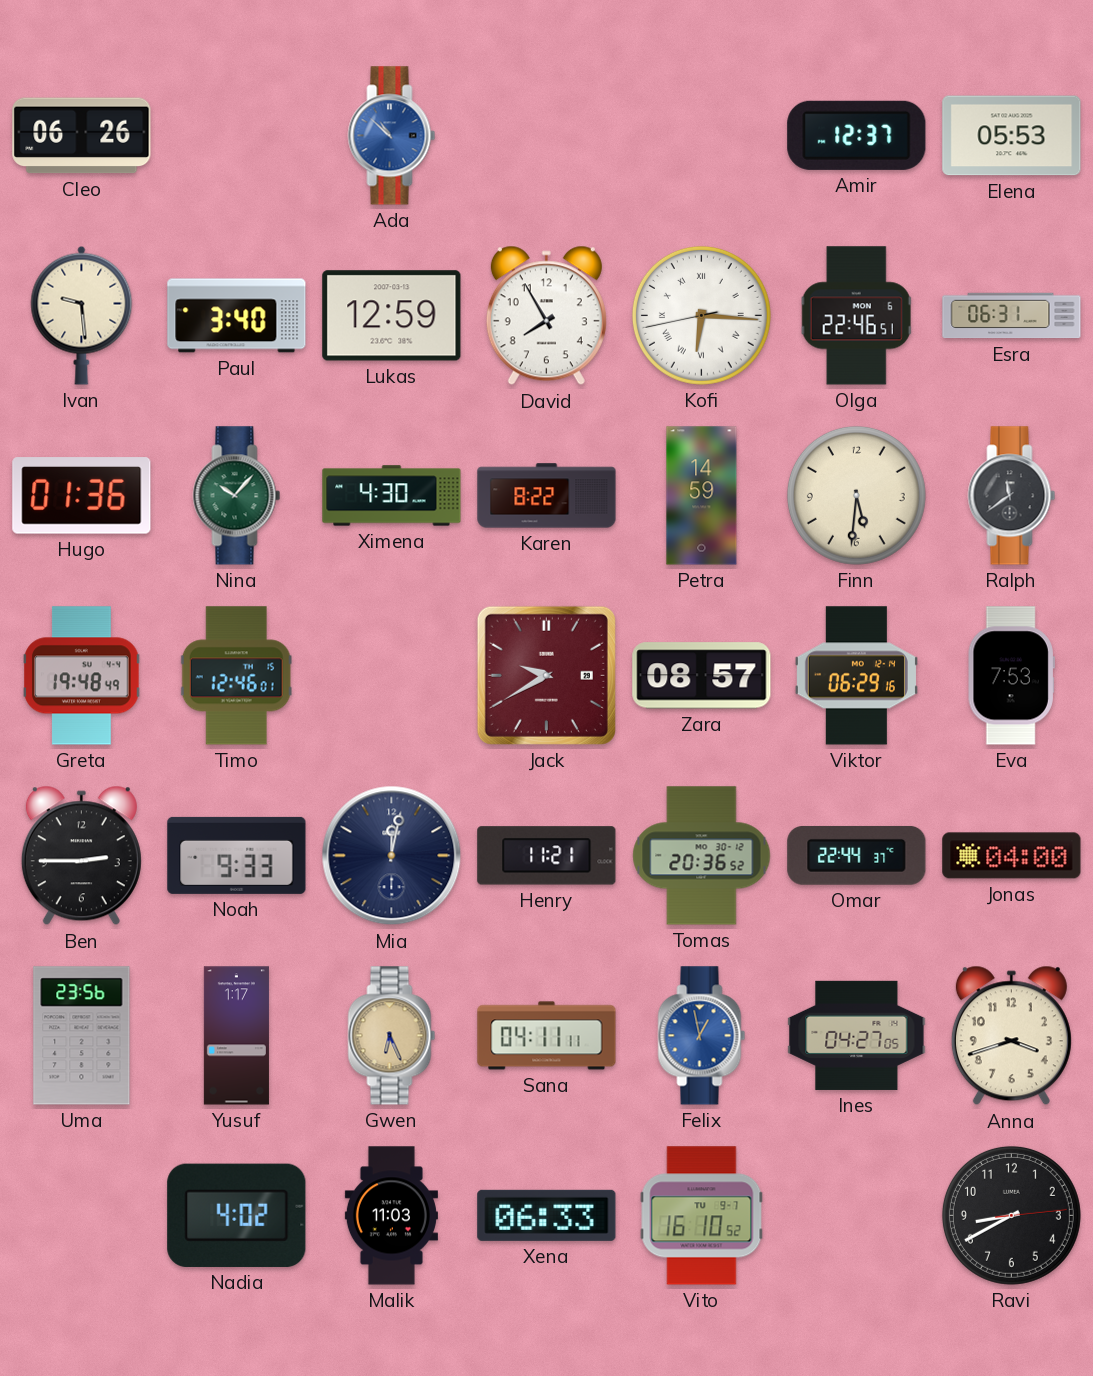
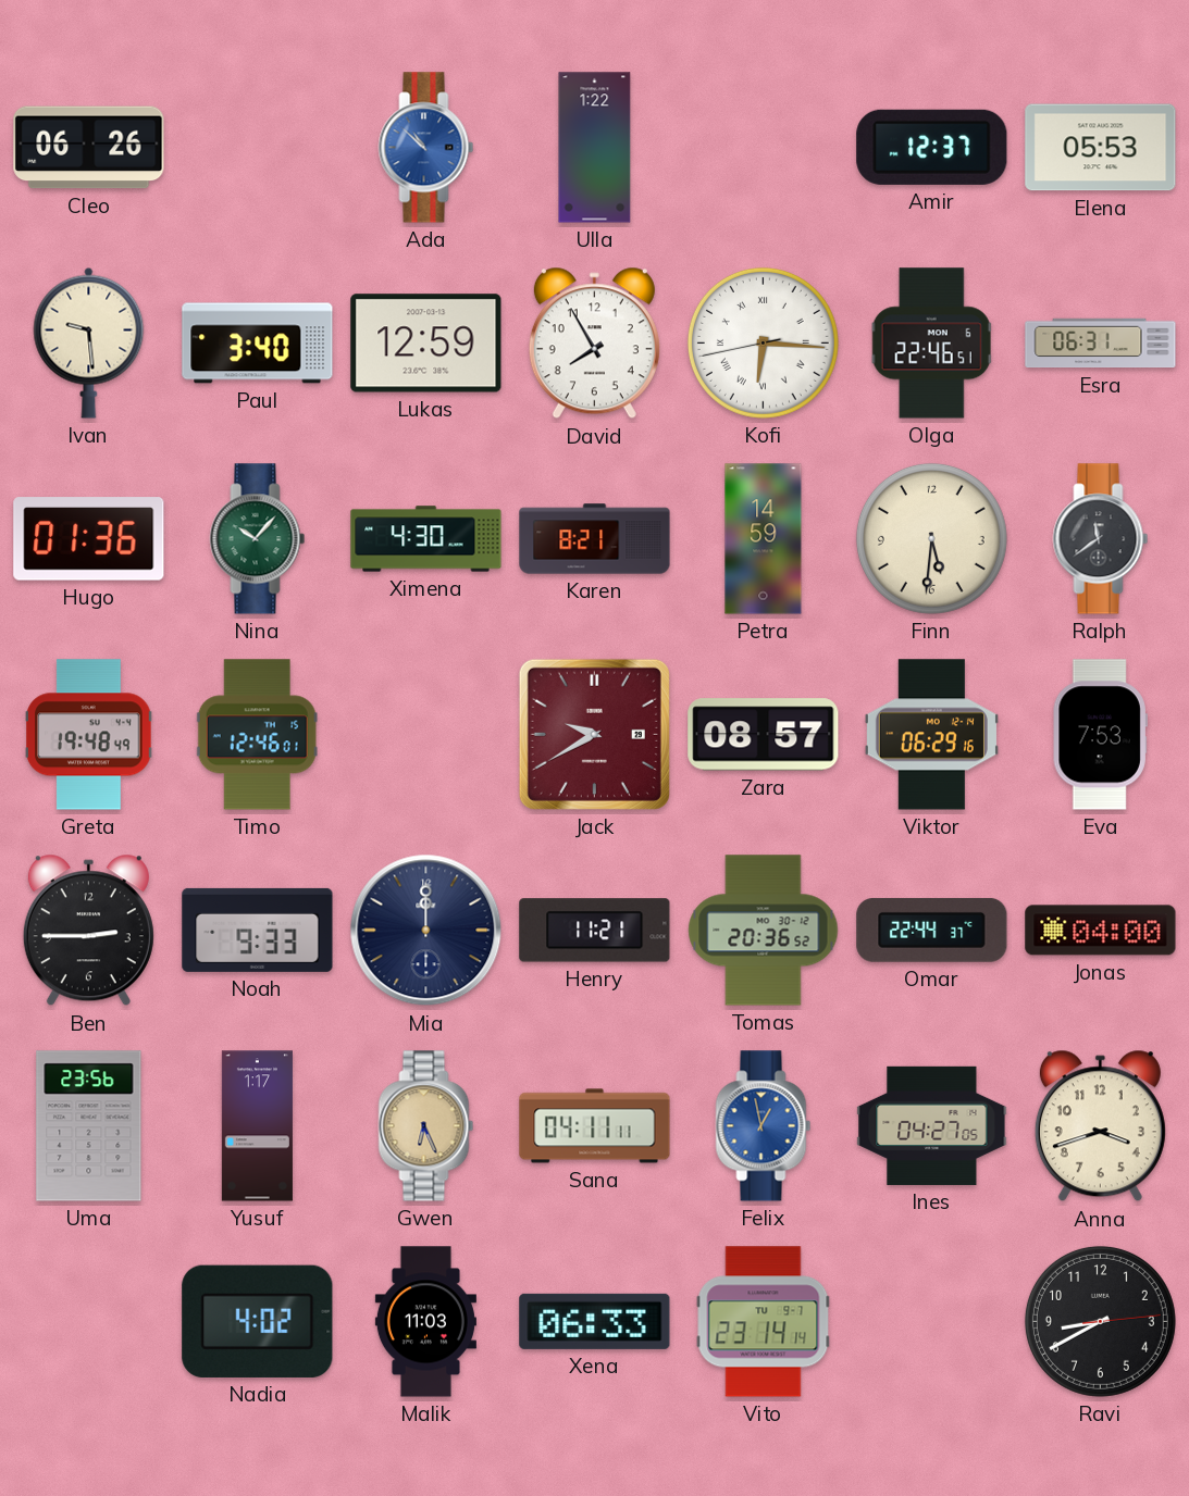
Ulla: none -> 1:22 (595, 148)
Karen: 8:22 -> 8:21 (595, 539)
Mia: 12:02 -> 12:00 (426, 931)
Vito: 16:10 -> 23:14 (764, 1322)
